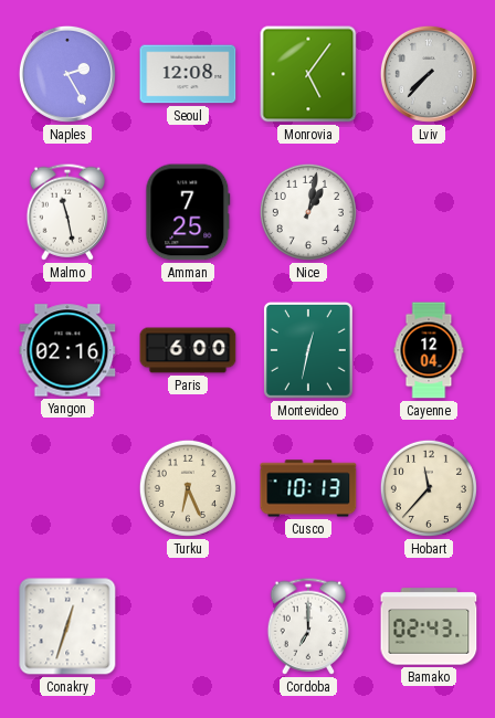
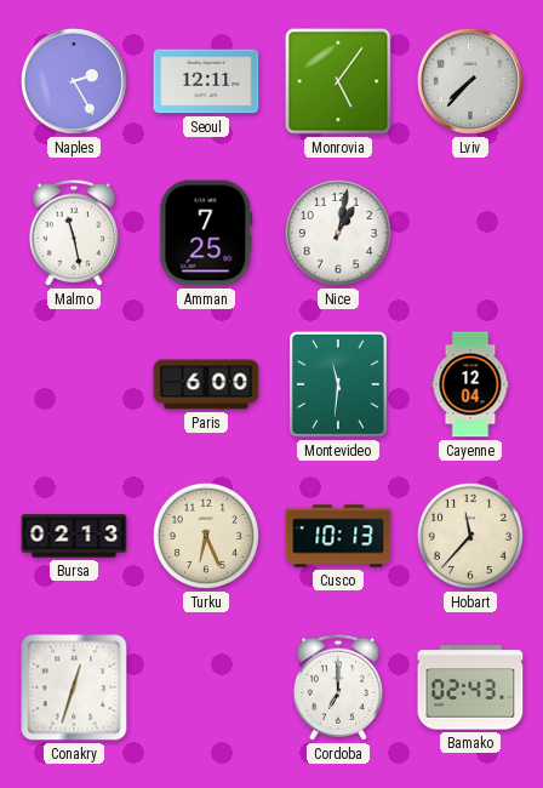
Seoul: 12:08 -> 12:11 (206, 81)
Yangon: 02:16 -> none (67, 350)
Montevideo: 12:32 -> 11:31 (338, 384)
Bursa: none -> 02:13 (74, 536)
